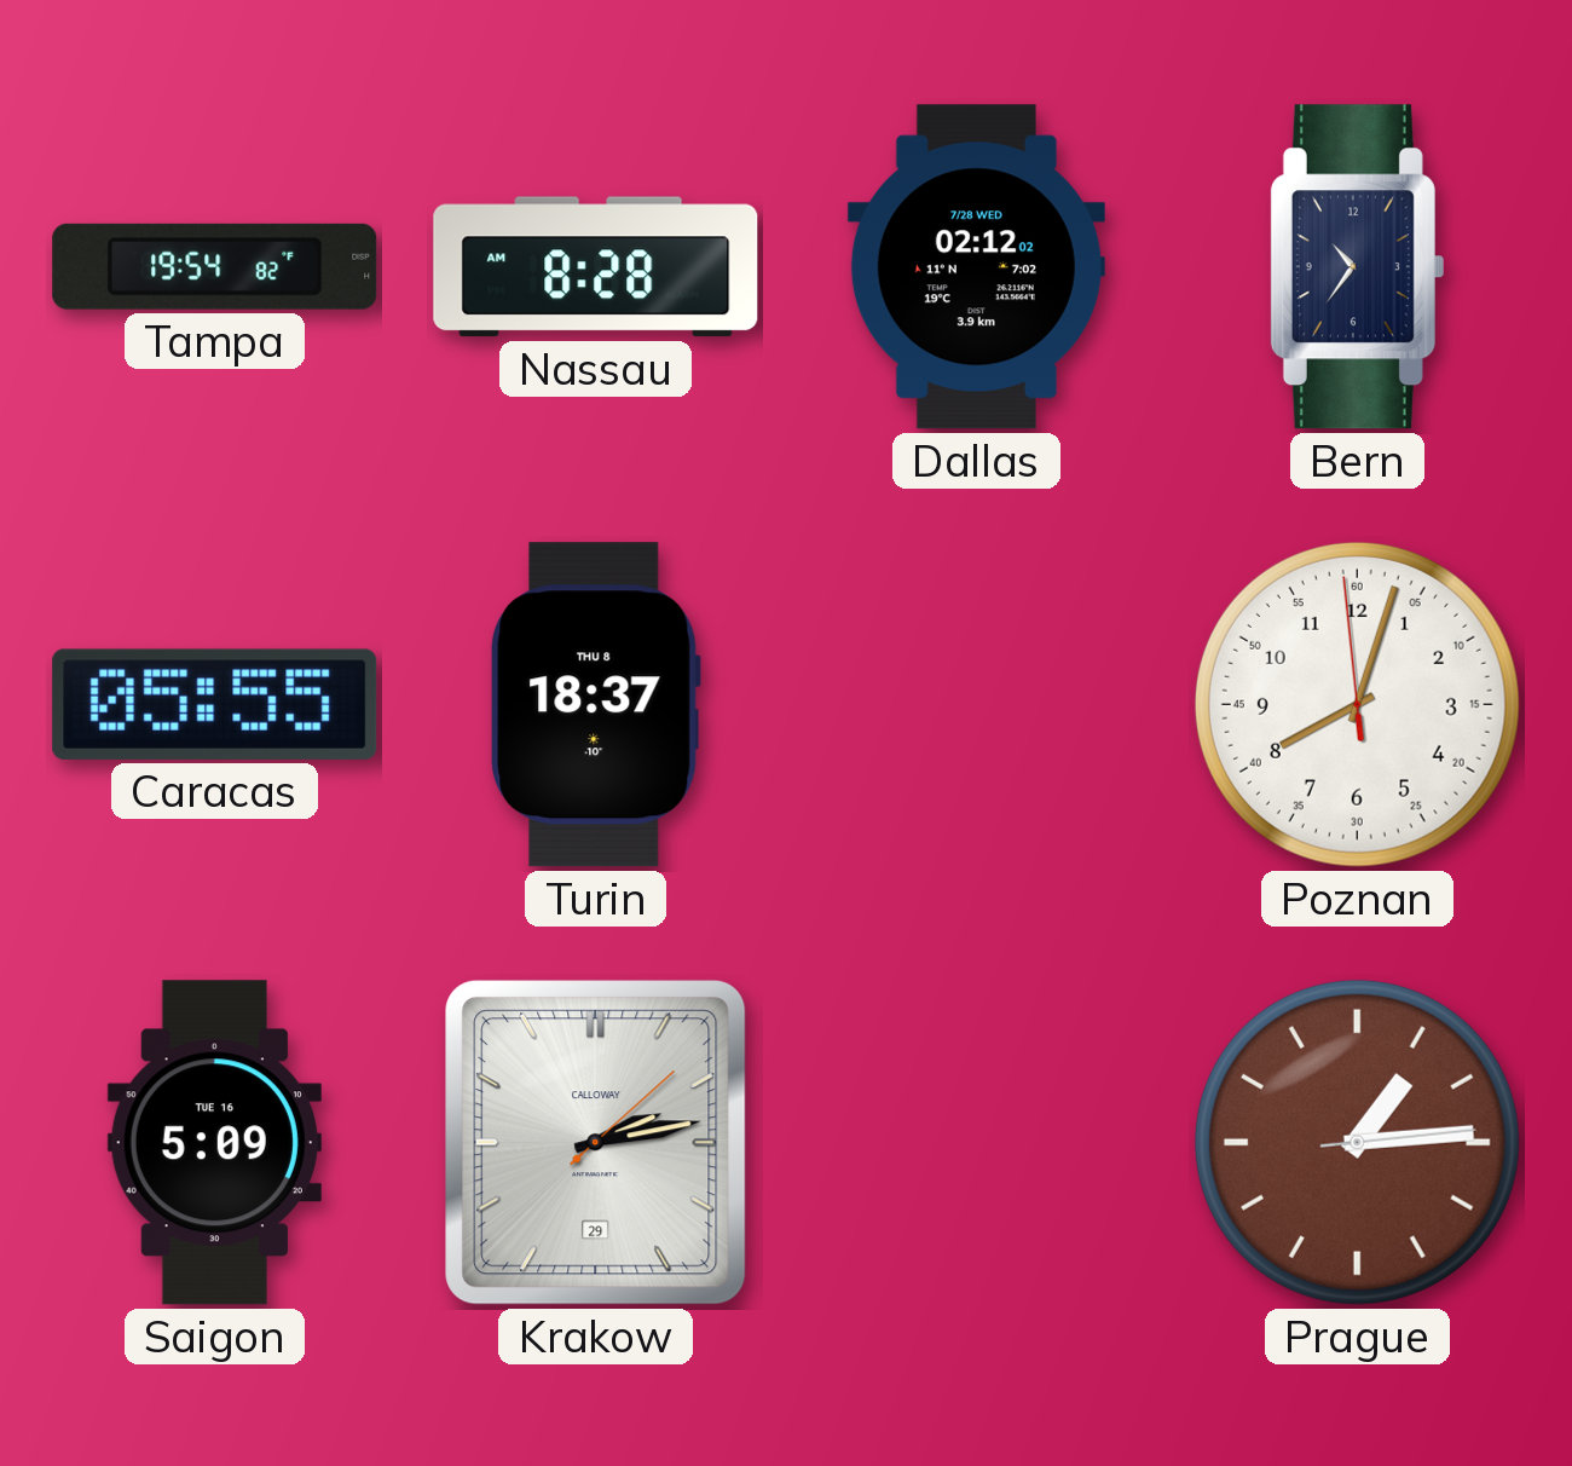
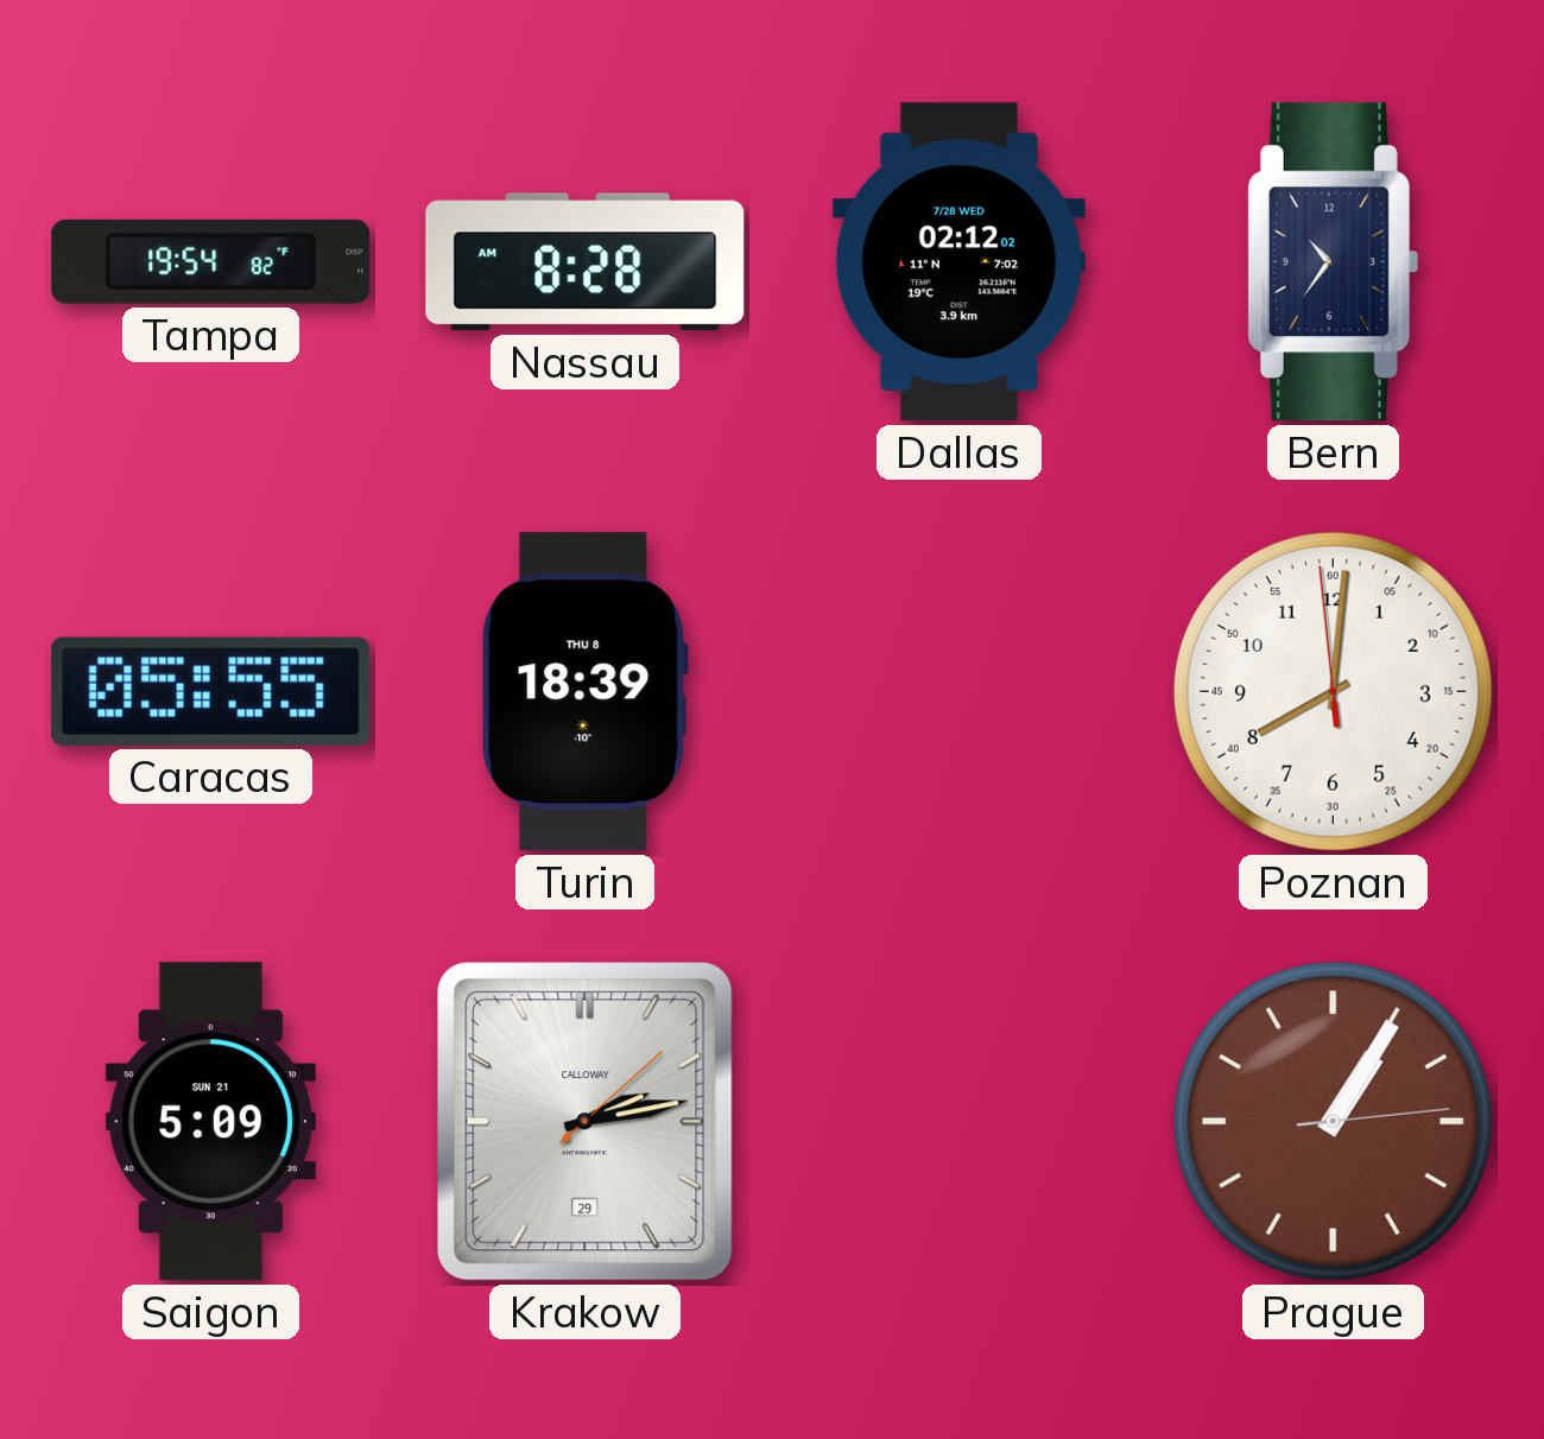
Turin: 18:37 -> 18:39 (584, 692)
Poznan: 8:02 -> 8:00 (1333, 691)
Saigon date: TUE 16 -> SUN 21 (210, 1122)
Prague: 1:14 -> 1:05 (1333, 1121)
